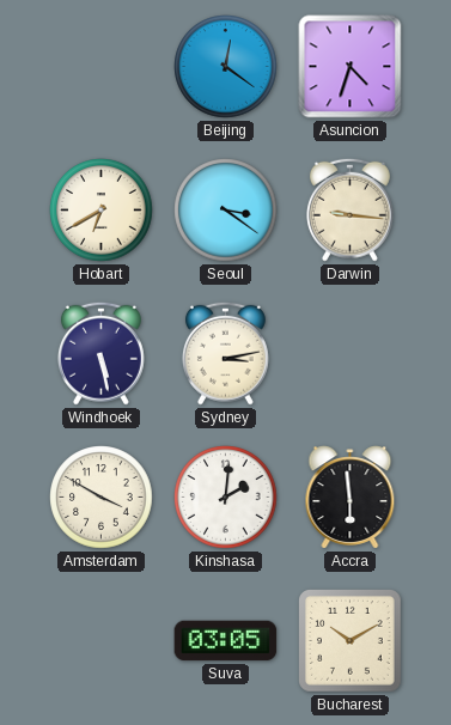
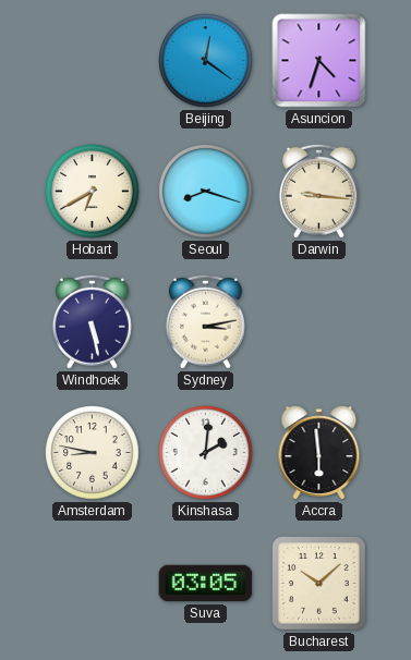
Seoul: 3:21 -> 8:18 (206, 192)
Amsterdam: 3:50 -> 8:47 (93, 453)
Bucharest: 10:10 -> 10:08 (319, 584)
